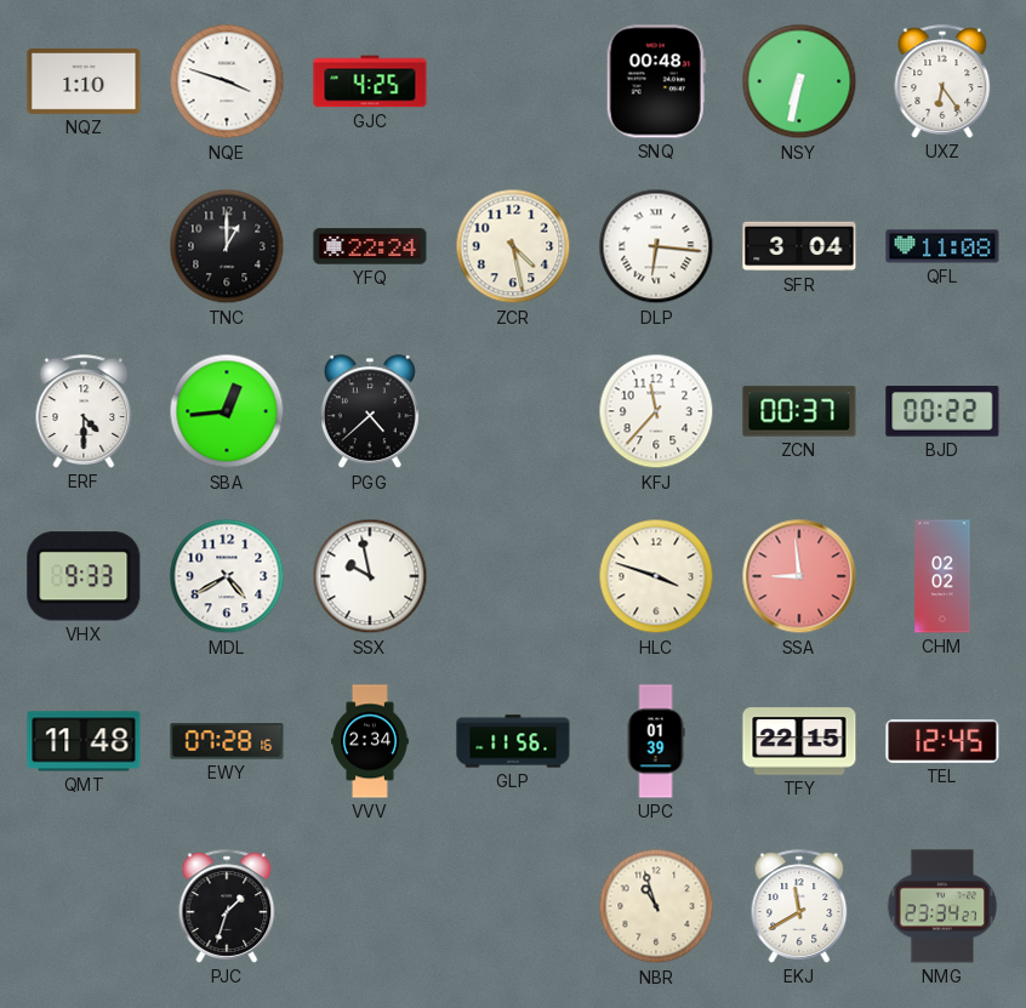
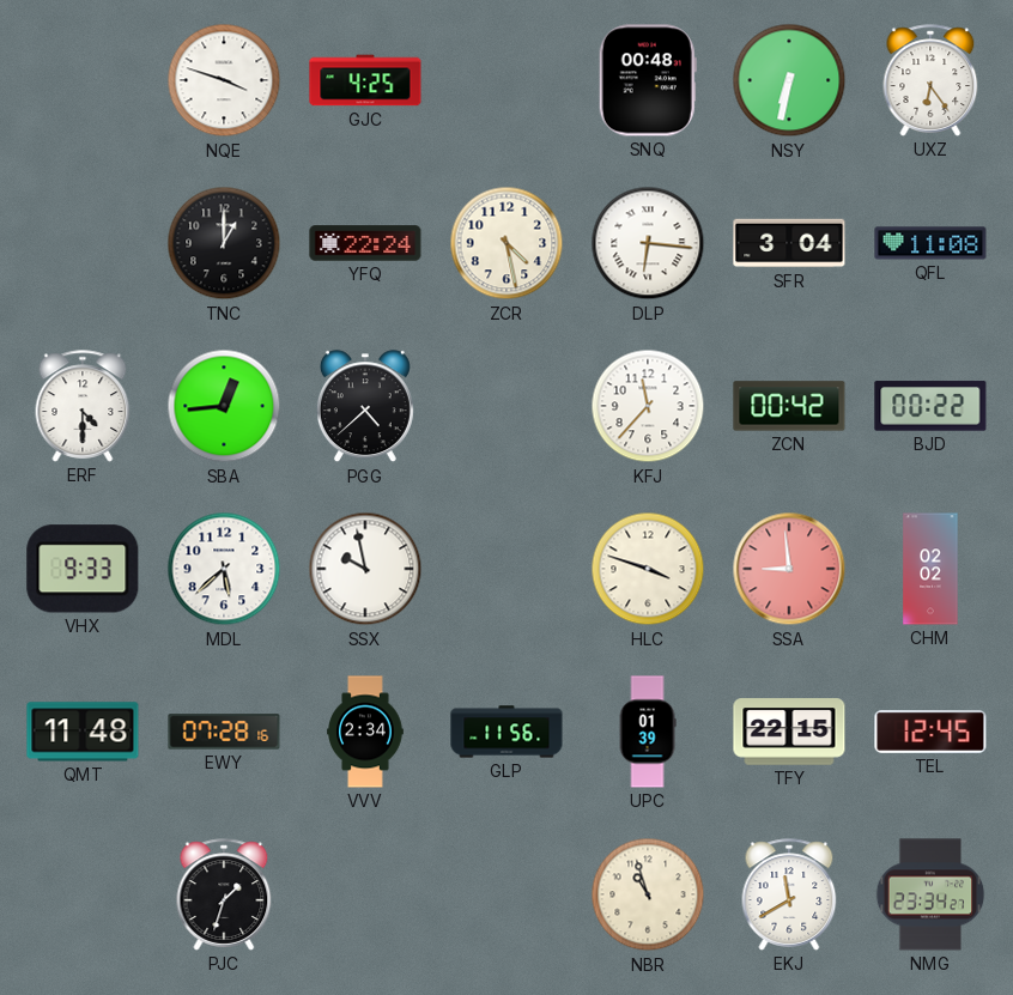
NQZ: 1:10 -> none (84, 81)
ZCN: 00:37 -> 00:42 (789, 406)
MDL: 4:40 -> 5:38 (224, 569)
